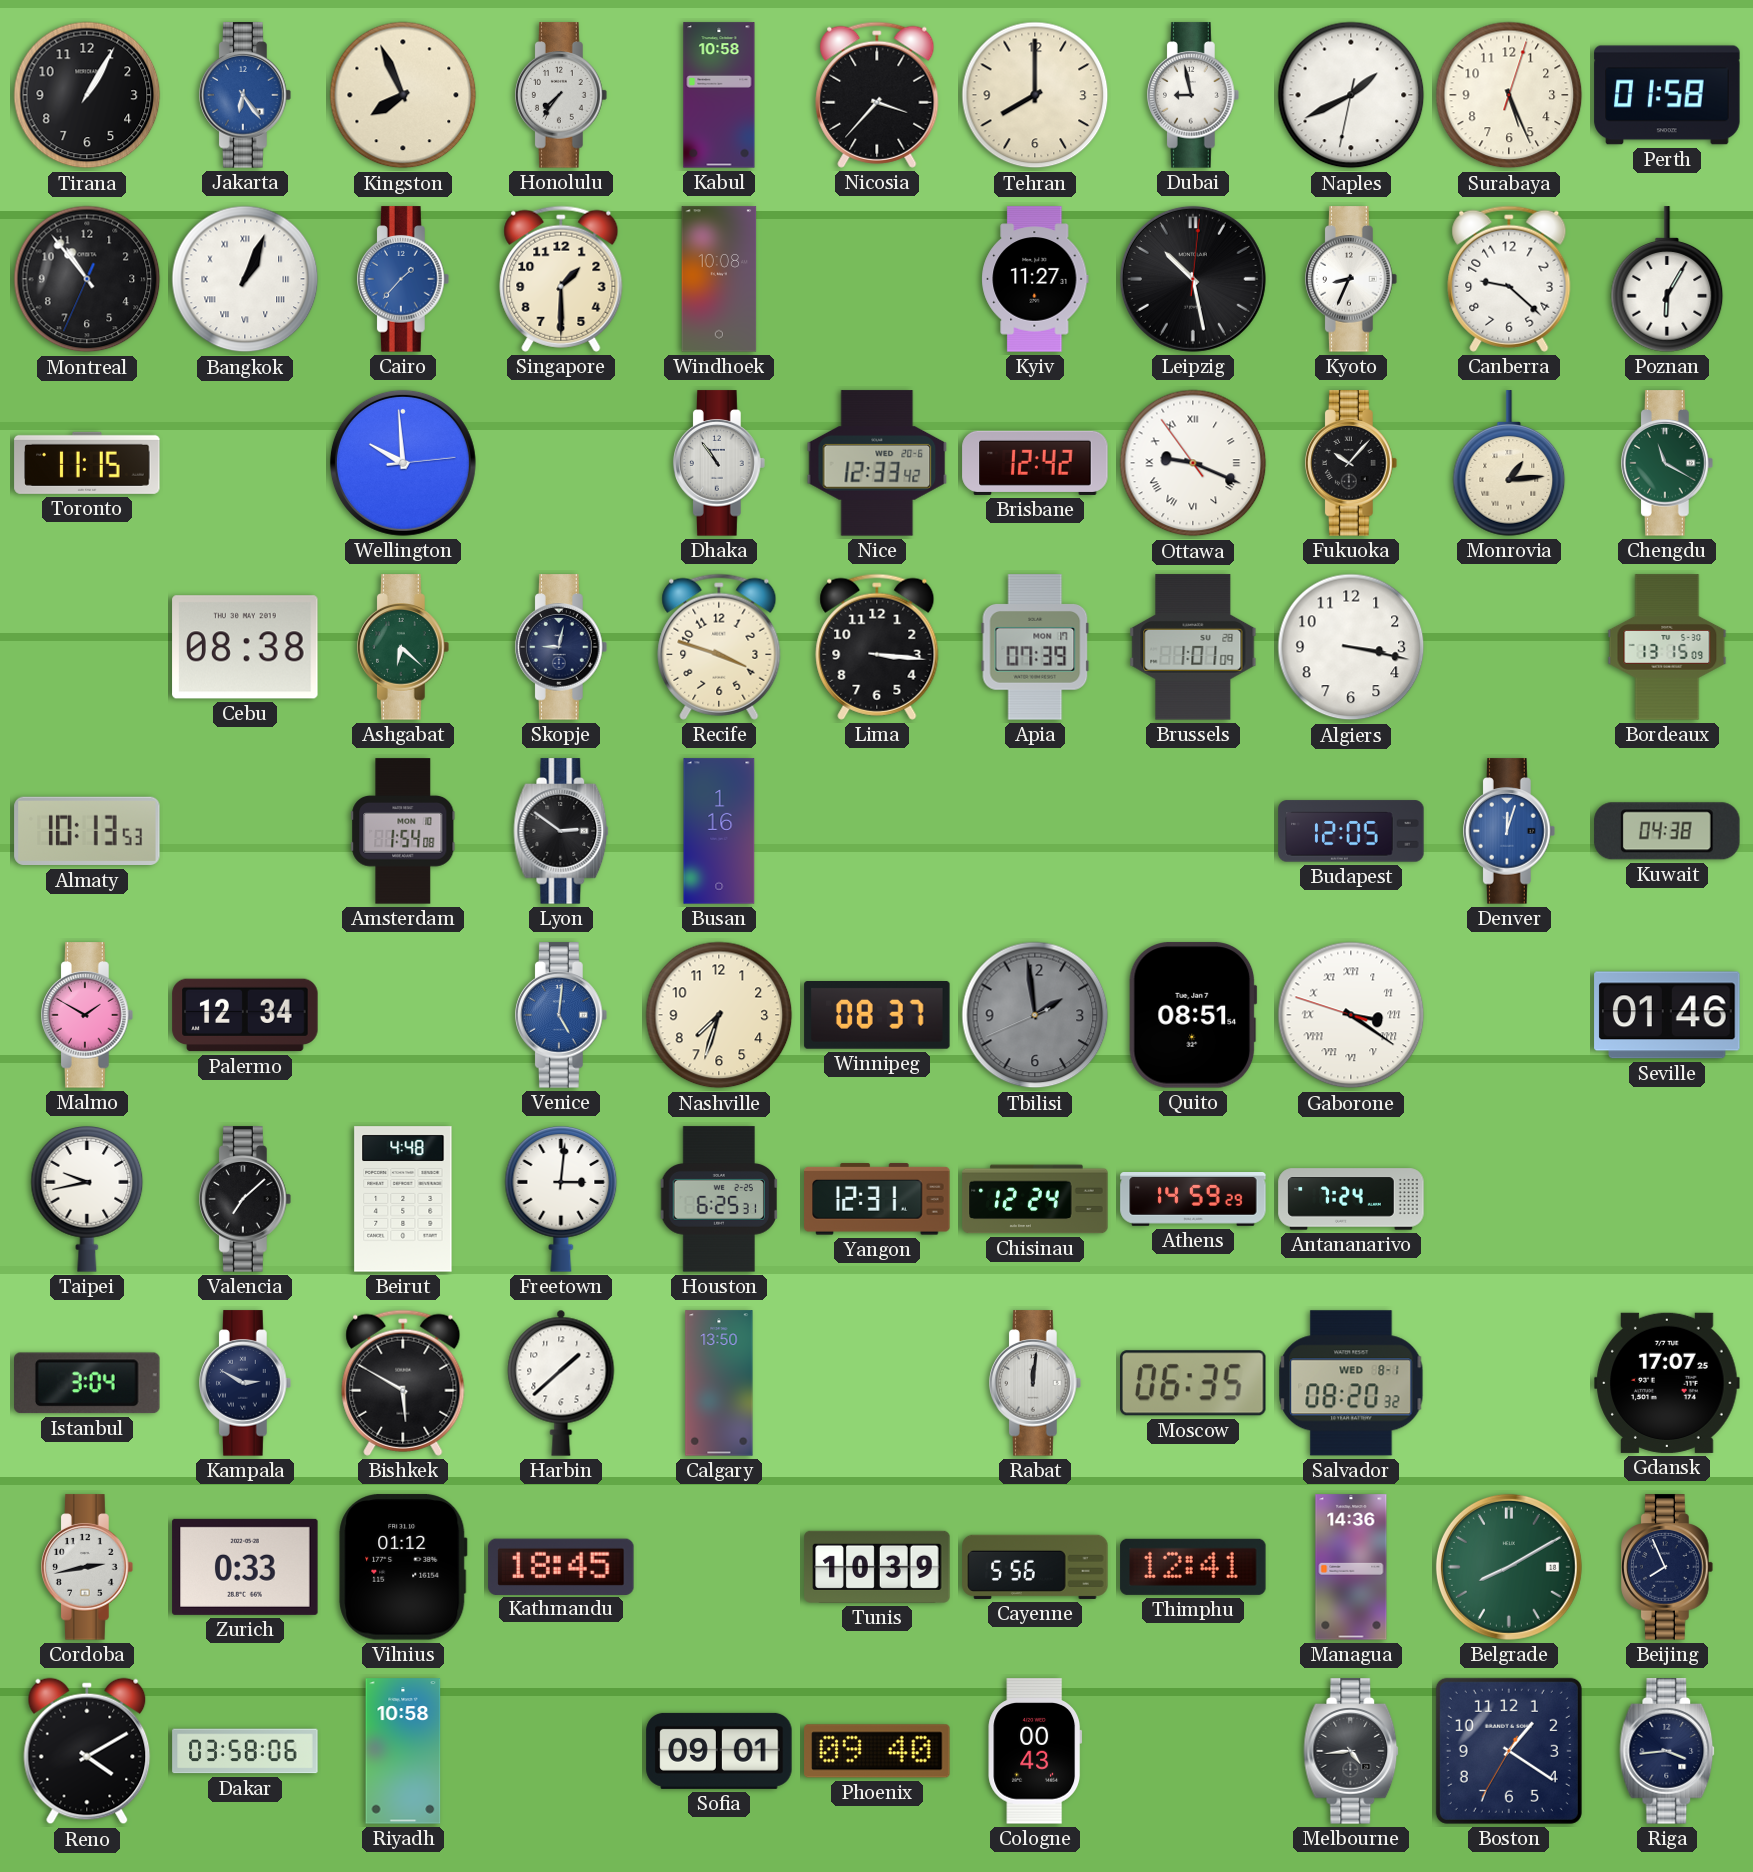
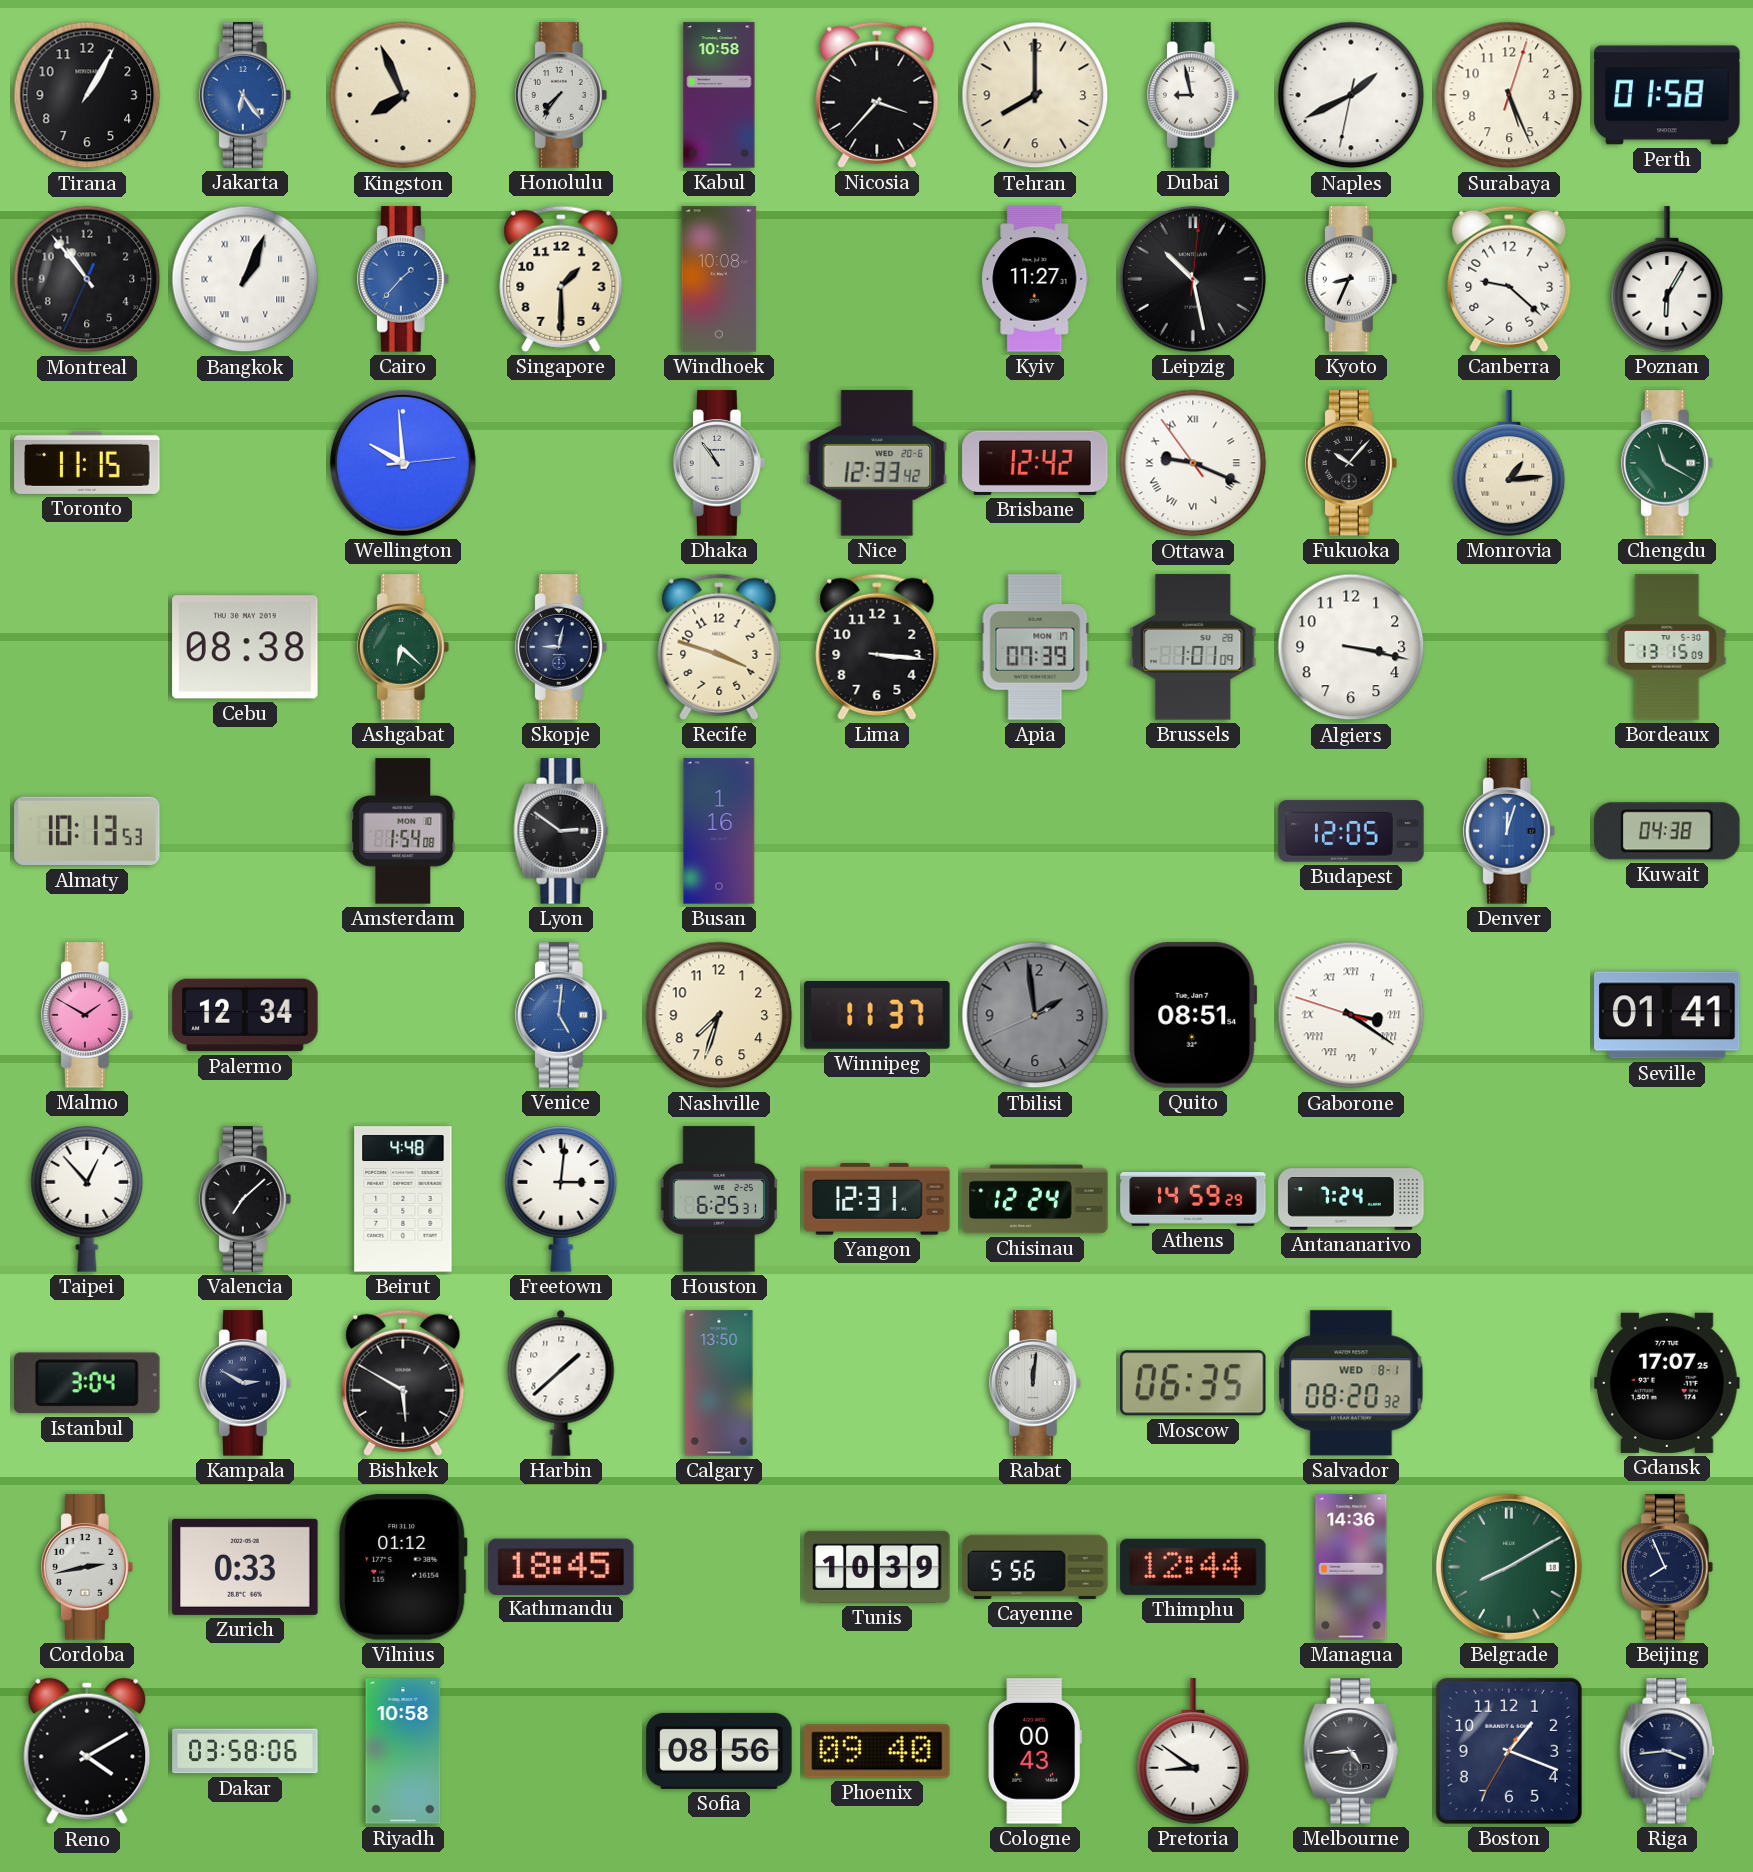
Winnipeg: 08:37 -> 11:37 (877, 1015)
Seville: 01:46 -> 01:41 (1667, 1015)
Taipei: 9:43 -> 12:53 (87, 1200)
Thimphu: 12:41 -> 12:44 (1193, 1567)
Sofia: 09:01 -> 08:56 (719, 1751)
Pretoria: none -> 8:51 (1193, 1751)
Boston: 1:20 -> 1:18 (1509, 1751)
